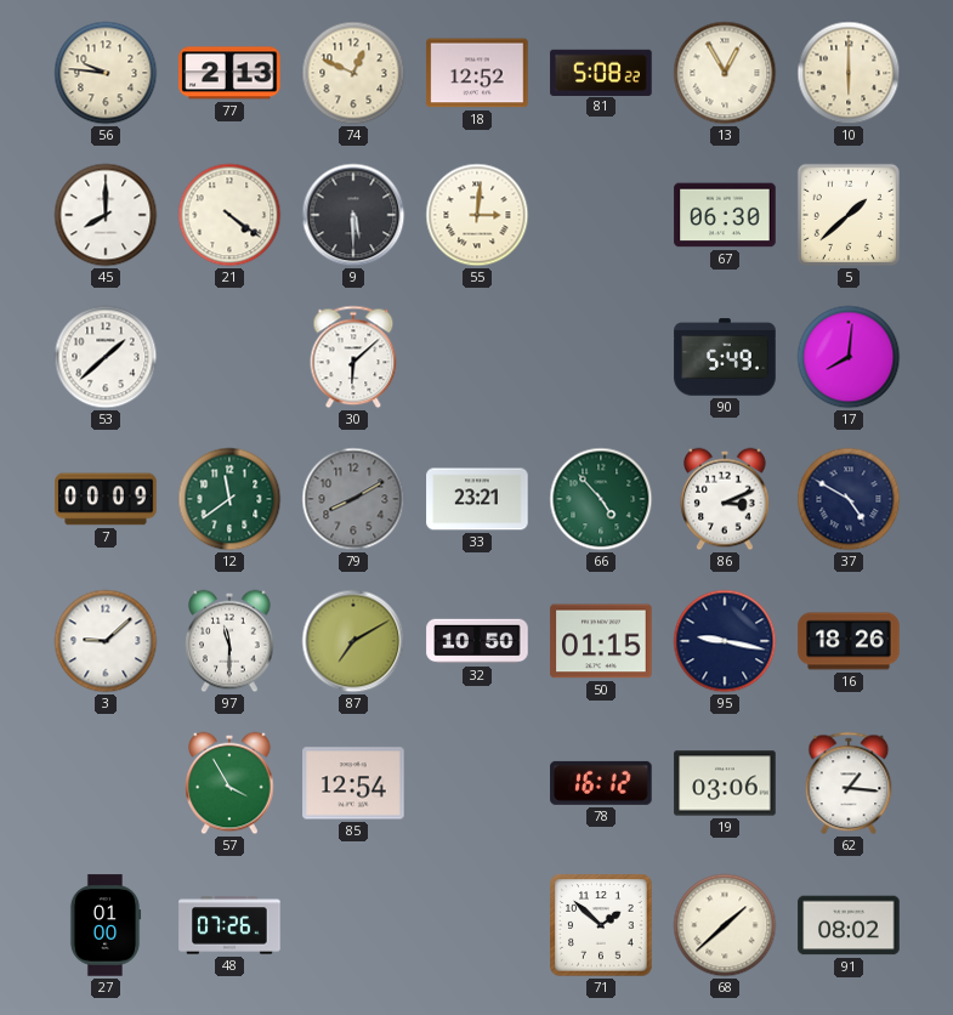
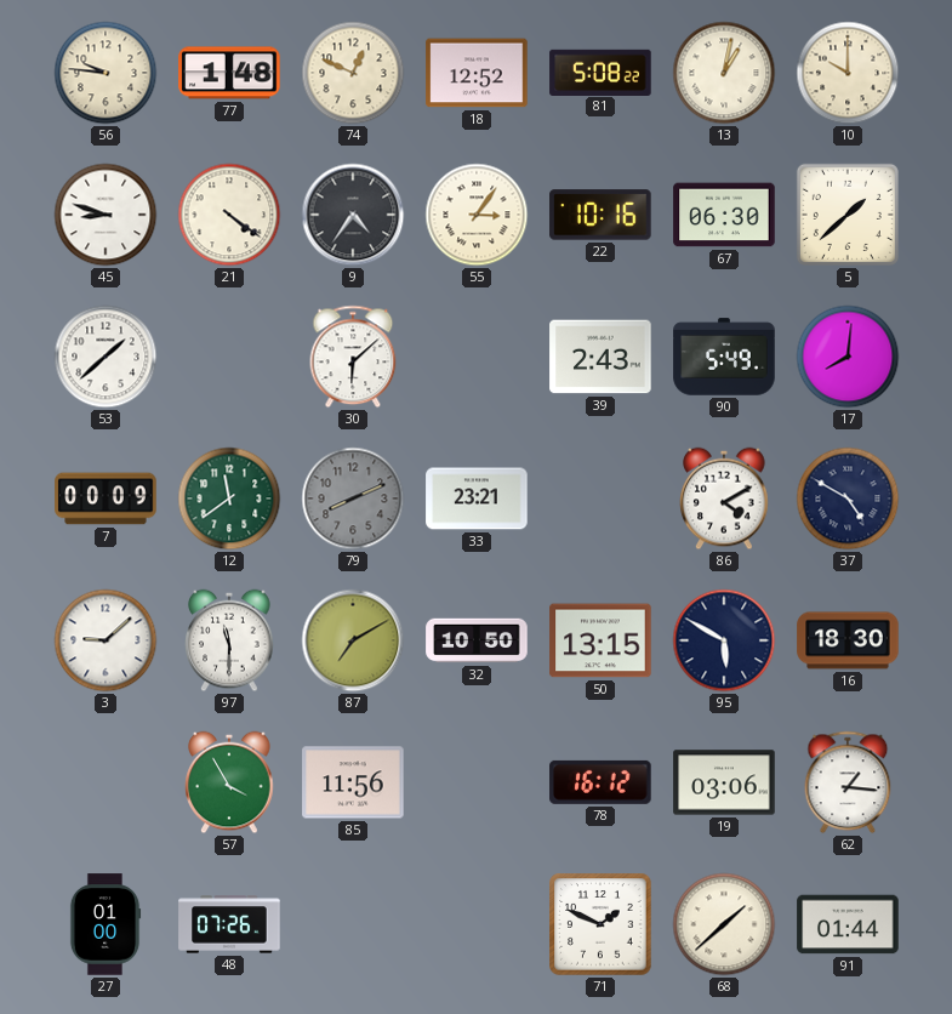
77: 2:13 -> 1:48 (229, 73)
13: 12:55 -> 1:02 (724, 73)
10: 6:00 -> 10:00 (848, 73)
45: 8:00 -> 8:48 (106, 215)
9: 5:30 -> 4:36 (353, 215)
55: 3:01 -> 3:06 (477, 215)
22: none -> 10:16 (600, 215)
39: none -> 2:43 (600, 357)
79: 8:10 -> 8:11 (353, 499)
66: 4:53 -> none (601, 499)
86: 3:11 -> 4:10 (724, 499)
50: 01:15 -> 13:15 (600, 640)
95: 9:17 -> 5:50 (724, 640)
16: 18:26 -> 18:30 (848, 640)
85: 12:54 -> 11:56 (353, 782)
71: 1:52 -> 1:49 (600, 924)
91: 08:02 -> 01:44 (848, 924)
